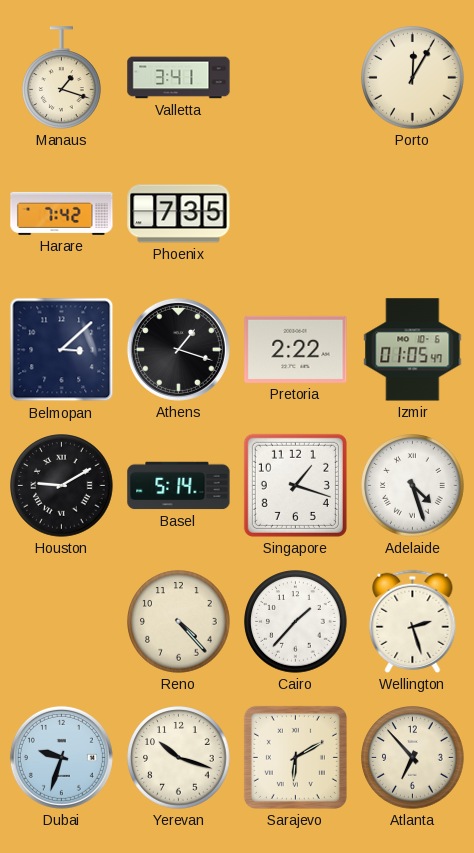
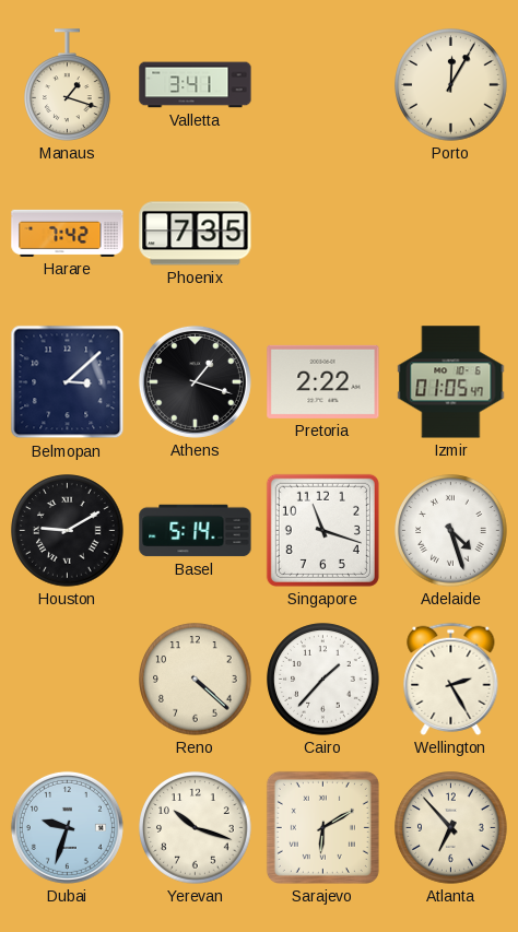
Singapore: 1:18 -> 11:18 (322, 530)
Reno: 4:23 -> 4:22 (196, 680)
Wellington: 2:27 -> 2:25 (451, 679)
